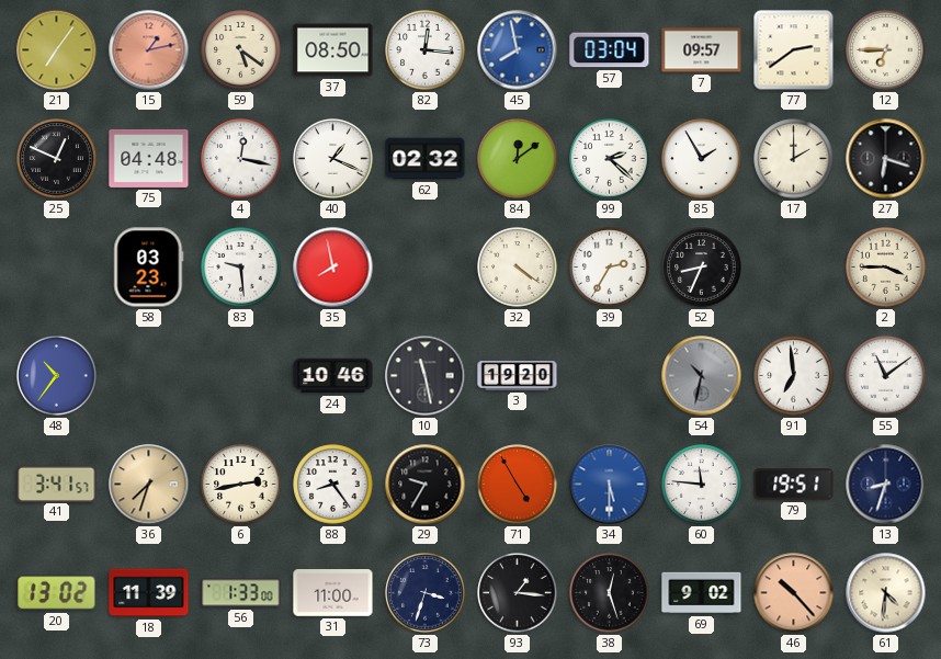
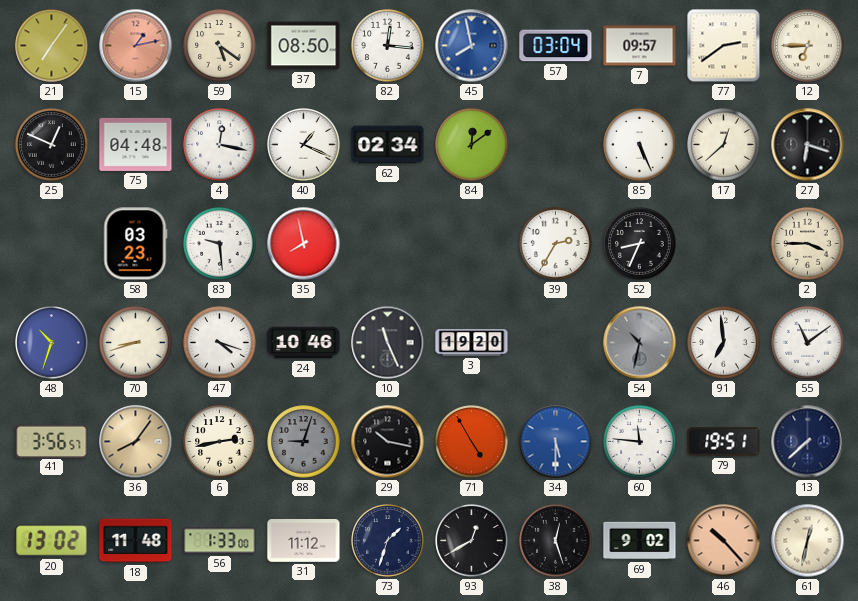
62: 02:32 -> 02:34 (388, 145)
99: 2:22 -> none (610, 159)
85: 1:55 -> 5:26 (640, 145)
17: 2:00 -> 12:38 (724, 145)
32: 4:21 -> none (518, 268)
48: 10:36 -> 10:33 (52, 343)
70: none -> 8:42 (136, 343)
47: none -> 4:18 (220, 343)
10: 11:28 -> 11:26 (388, 343)
41: 3:41 -> 3:56 (52, 441)
36: 7:33 -> 8:06 (136, 442)
88: 8:24 -> 9:03 (304, 442)
88 dial: white -> grey (304, 442)
29: 9:35 -> 10:17 (388, 442)
13: 8:33 -> 7:38 (808, 442)
18: 11:39 -> 11:48 (136, 541)
31: 11:00 -> 11:12 (304, 541)
73: 3:33 -> 1:33 (388, 541)
93: 1:16 -> 12:40 (472, 541)
61: 4:31 -> 12:32 (808, 541)
